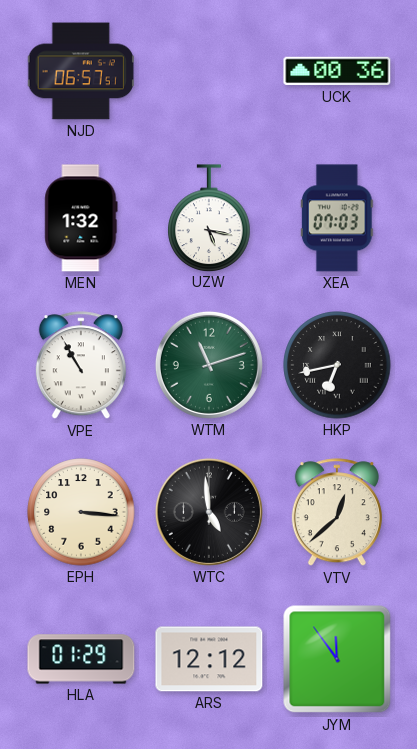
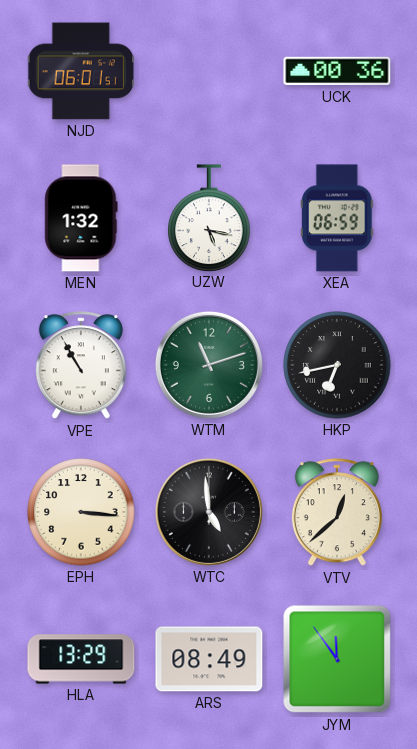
NJD: 06:57 -> 06:01 (81, 71)
XEA: 07:03 -> 06:59 (337, 218)
HLA: 01:29 -> 13:29 (81, 659)
ARS: 12:12 -> 08:49 (209, 659)
